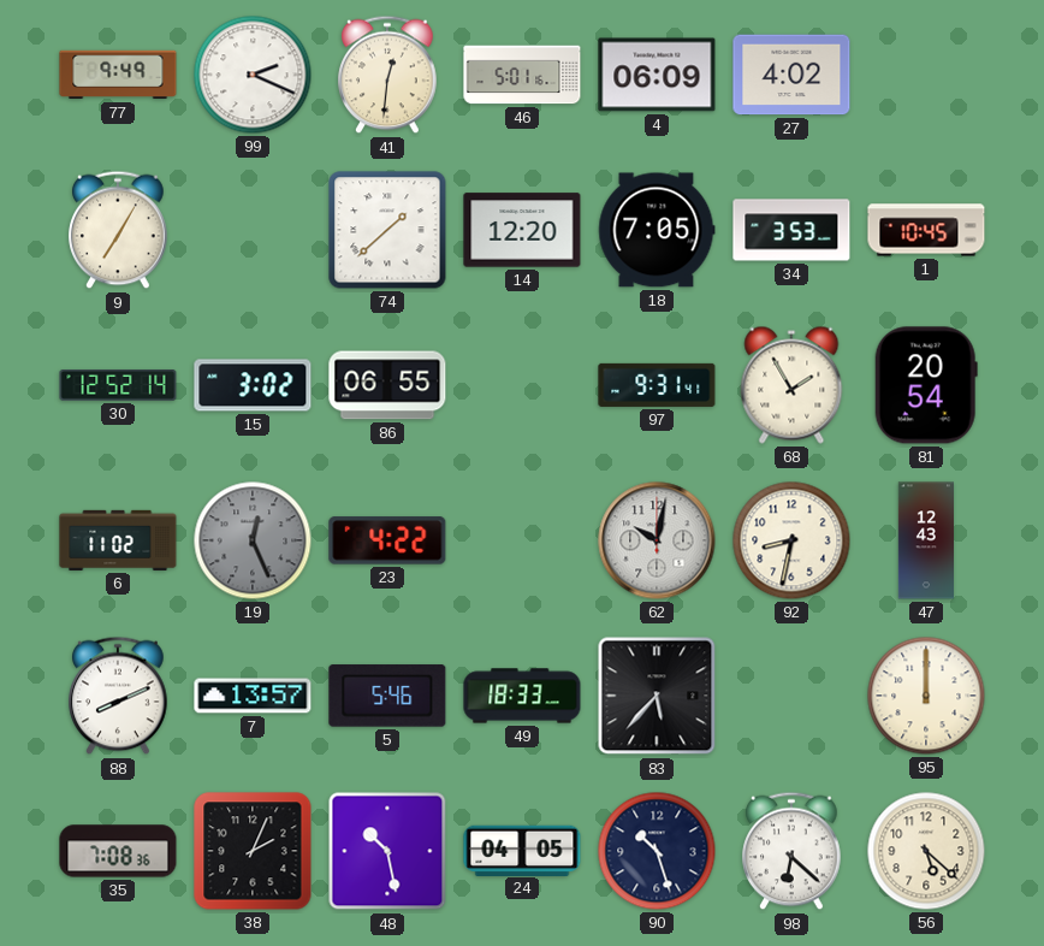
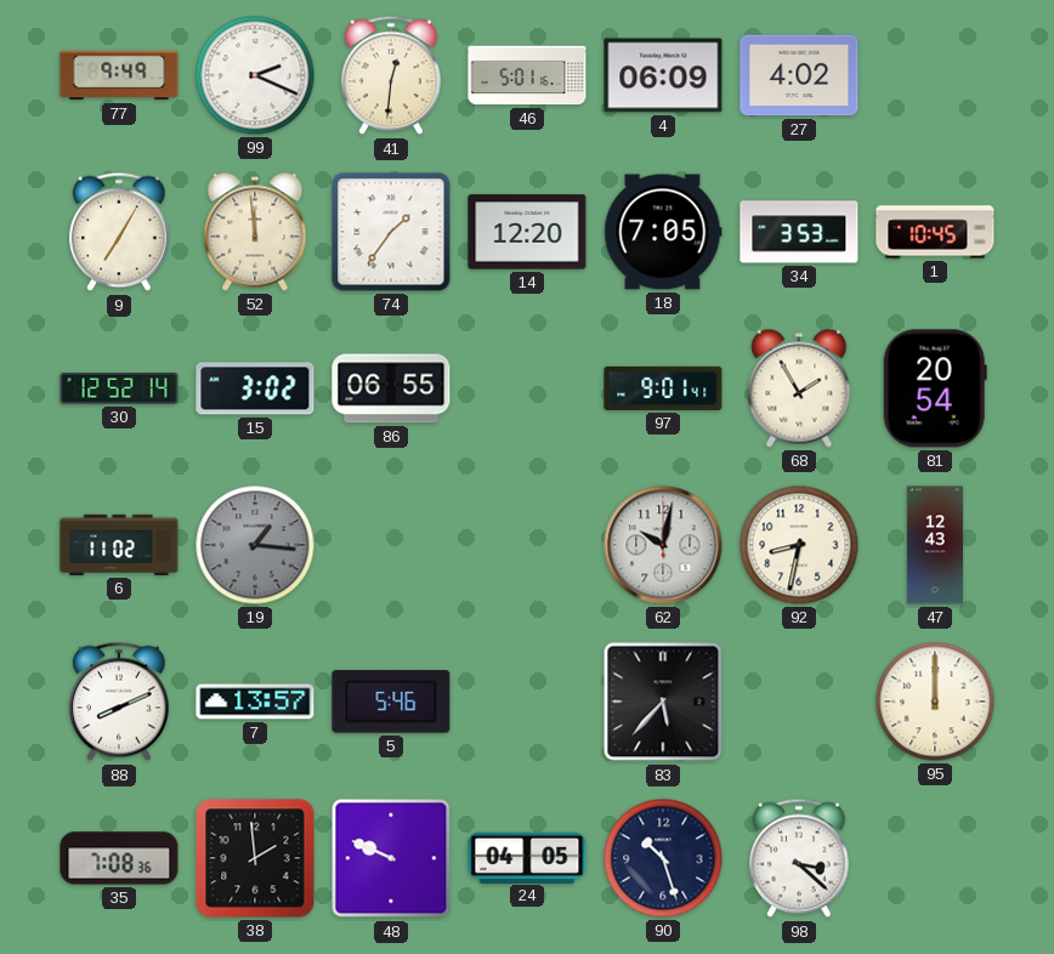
52: none -> 11:59 (255, 232)
74: 1:38 -> 1:36 (391, 232)
97: 9:31 -> 9:01 (663, 388)
19: 12:26 -> 1:16 (255, 545)
23: 4:22 -> none (387, 540)
49: 18:33 -> none (522, 696)
38: 2:04 -> 1:59 (255, 858)
48: 10:28 -> 9:49 (391, 858)
98: 6:22 -> 3:22 (799, 858)
56: 5:22 -> none (926, 851)
